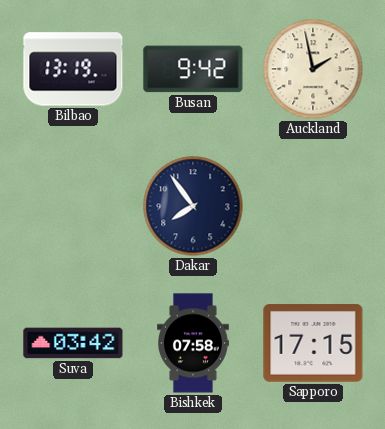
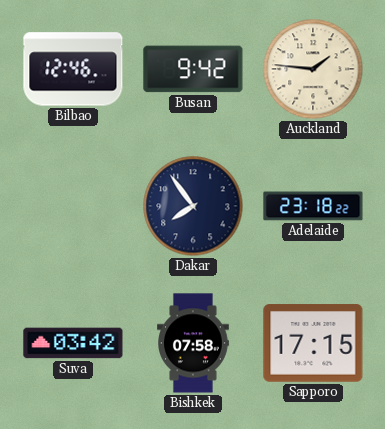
Bilbao: 13:19 -> 12:46 (73, 69)
Auckland: 1:58 -> 1:46 (313, 69)
Adelaide: none -> 23:18 (313, 206)
